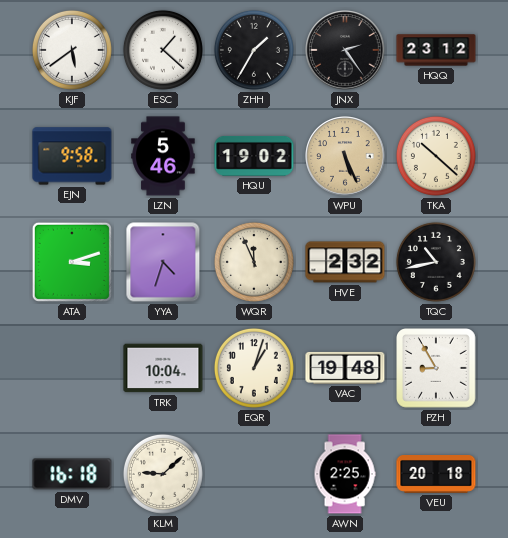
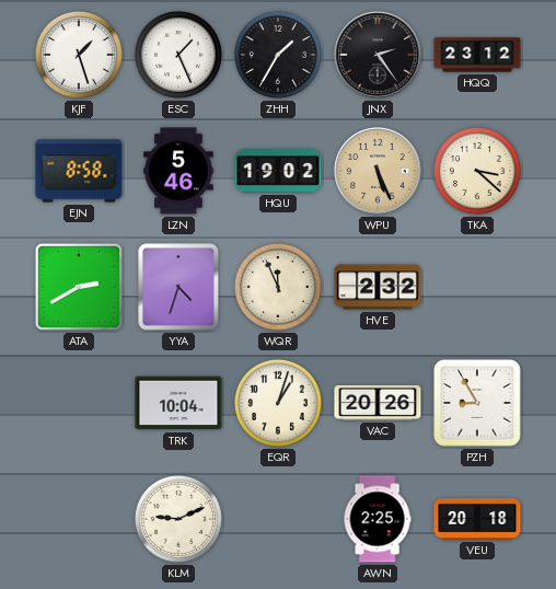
KJF: 5:39 -> 1:27 (79, 55)
ESC: 1:22 -> 1:26 (178, 55)
EJN: 9:58 -> 8:58 (79, 171)
TKA: 10:22 -> 3:22 (477, 171)
ATA: 3:12 -> 2:40 (79, 287)
TQC: 10:43 -> none (436, 262)
VAC: 19:48 -> 20:26 (378, 403)
DMV: 16:18 -> none (72, 474)
KLM: 9:08 -> 9:11 (178, 519)
